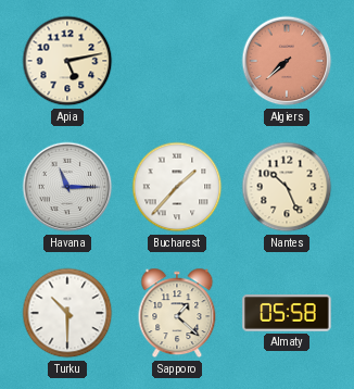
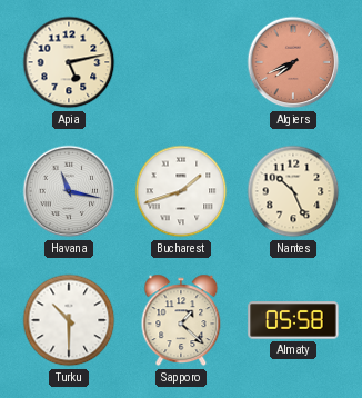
Algiers: 7:38 -> 7:41 (293, 62)
Havana: 11:15 -> 11:17 (69, 191)
Bucharest: 1:37 -> 1:42 (181, 191)
